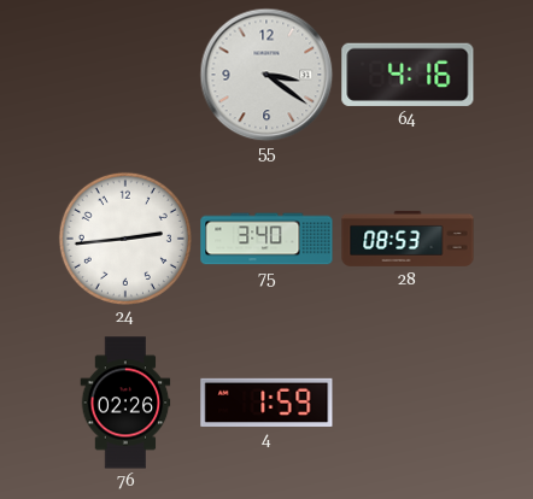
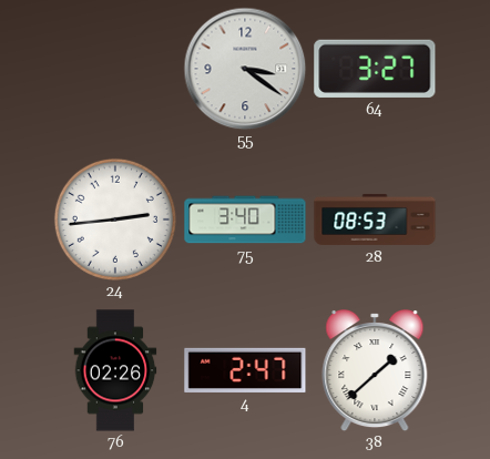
64: 4:16 -> 3:27 (375, 69)
4: 1:59 -> 2:47 (245, 370)
38: none -> 1:38 (375, 371)
